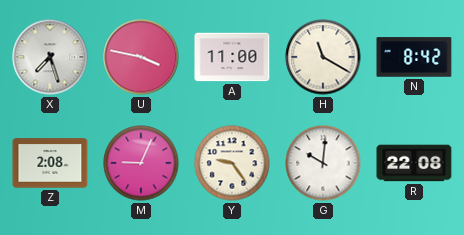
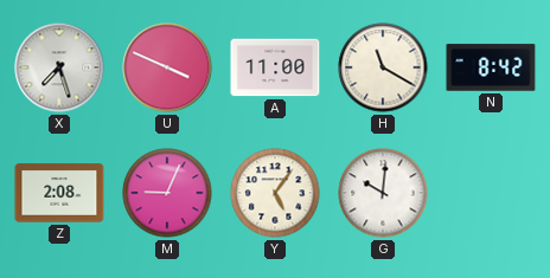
U: 3:47 -> 3:49 (167, 67)
Y: 9:24 -> 5:06 (275, 193)
R: 22:08 -> none (414, 163)
